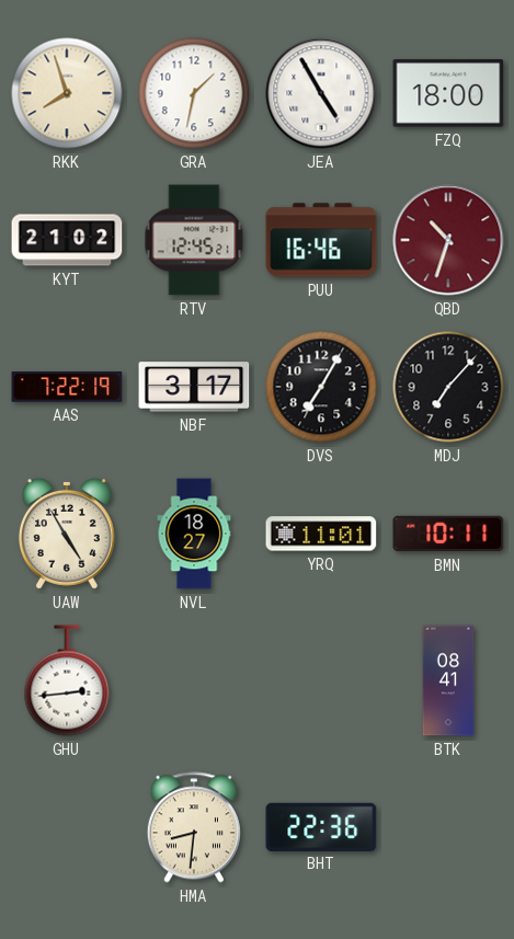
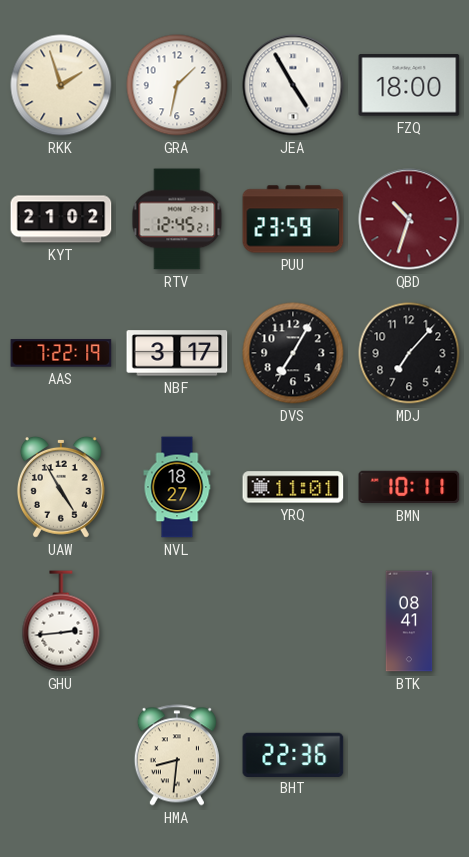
RKK: 7:57 -> 1:57 (61, 85)
PUU: 16:46 -> 23:59 (293, 219)
